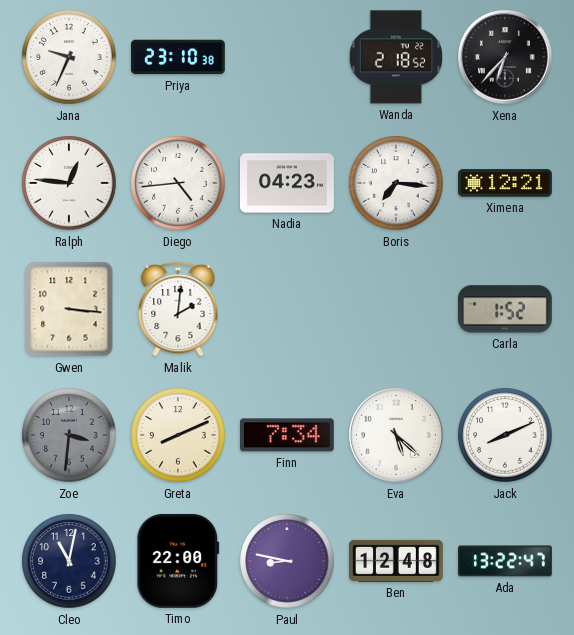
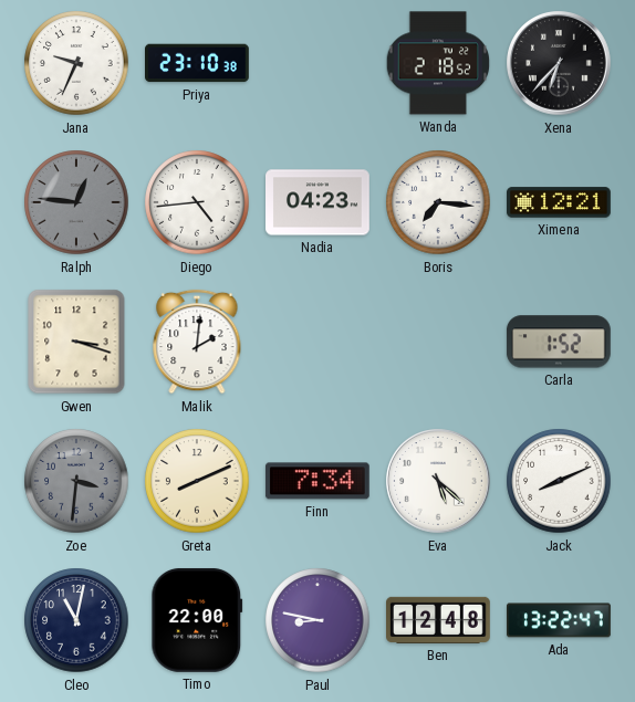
Ralph dial: white -> grey (76, 202)
Gwen: 3:16 -> 3:18 (76, 342)
